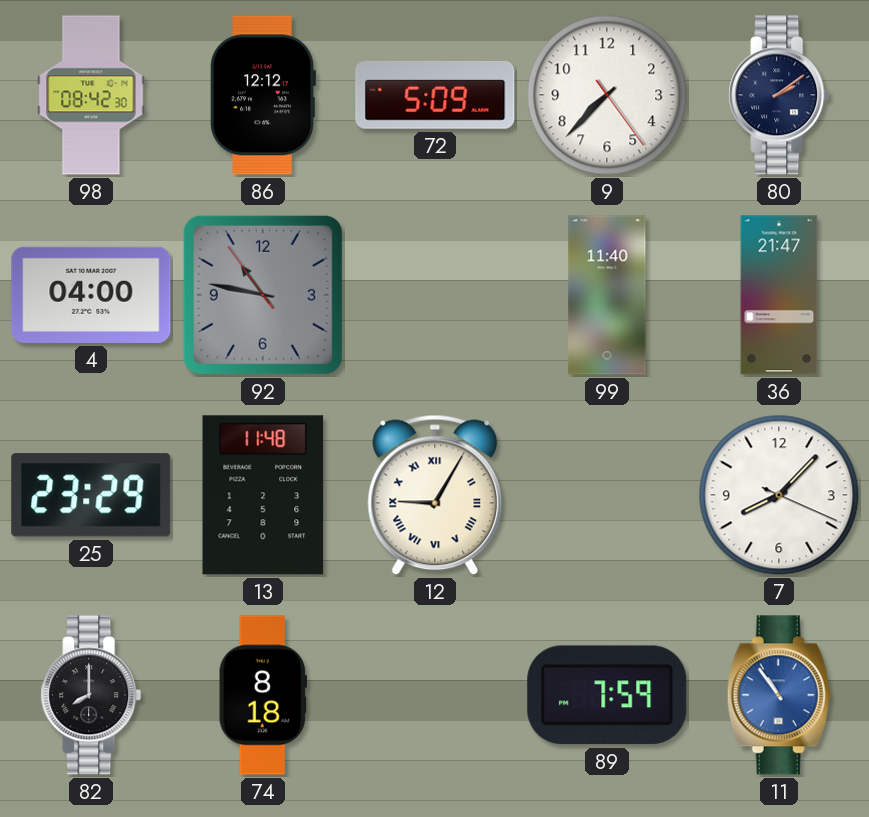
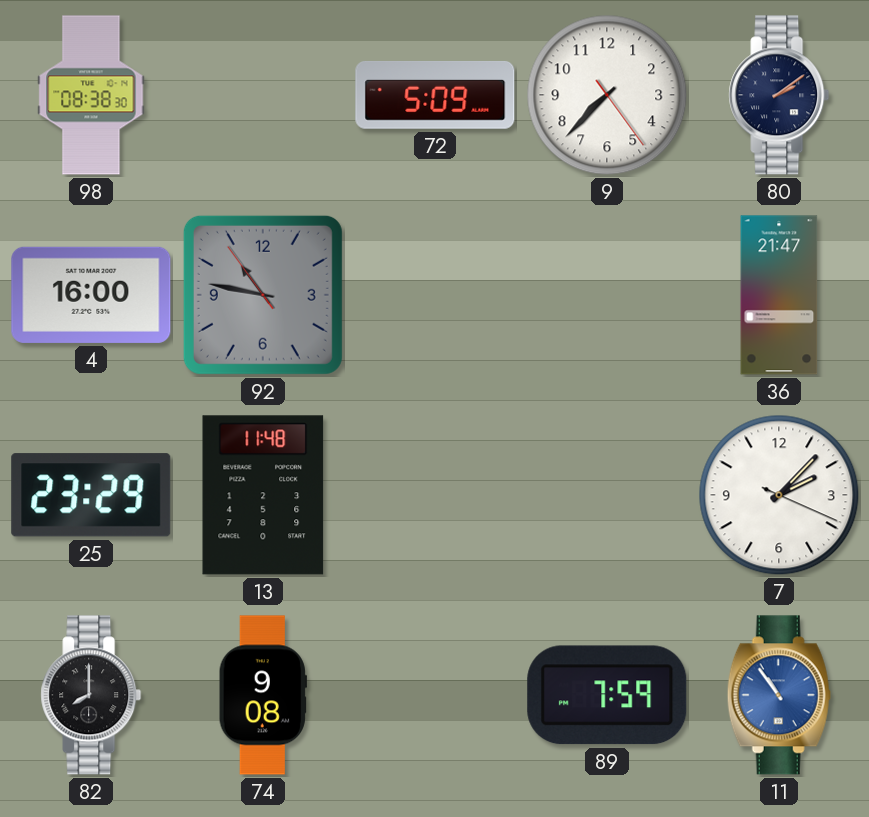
98: 08:42 -> 08:38 (91, 95)
86: 12:12 -> none (263, 95)
4: 04:00 -> 16:00 (91, 295)
99: 11:40 -> none (607, 295)
12: 9:05 -> none (435, 495)
7: 8:07 -> 2:07 (779, 495)
74: 8:18 -> 9:08 (263, 695)
